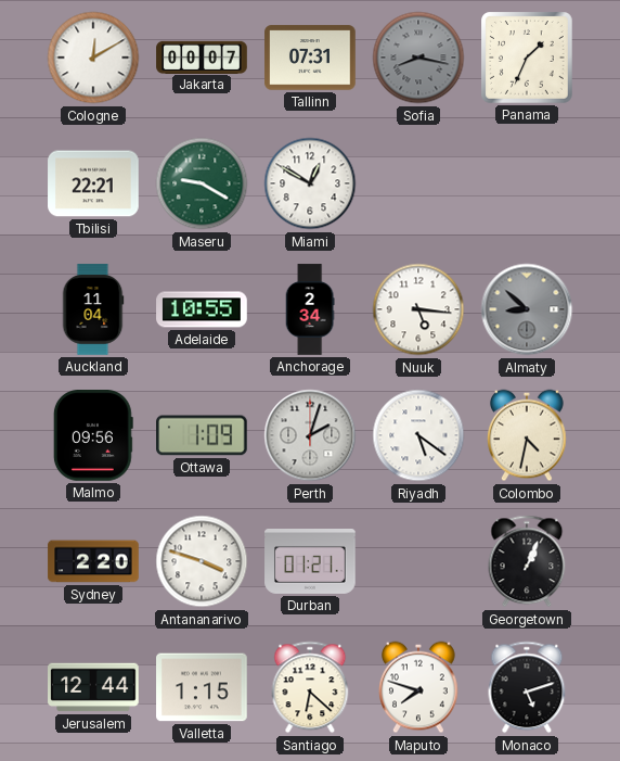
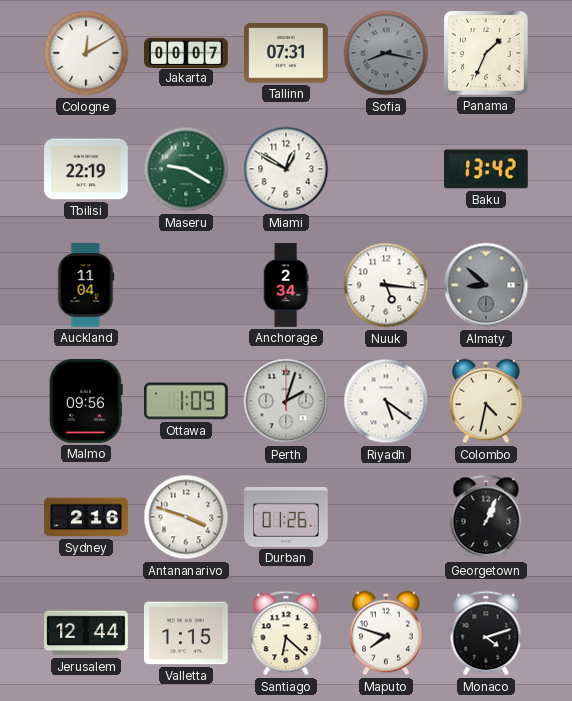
Tbilisi: 22:21 -> 22:19 (86, 169)
Baku: none -> 13:42 (486, 169)
Adelaide: 10:55 -> none (202, 309)
Sydney: 2:20 -> 2:16 (86, 517)
Durban: 01:21 -> 01:26 (286, 518)
Monaco: 5:12 -> 4:12 (486, 633)
